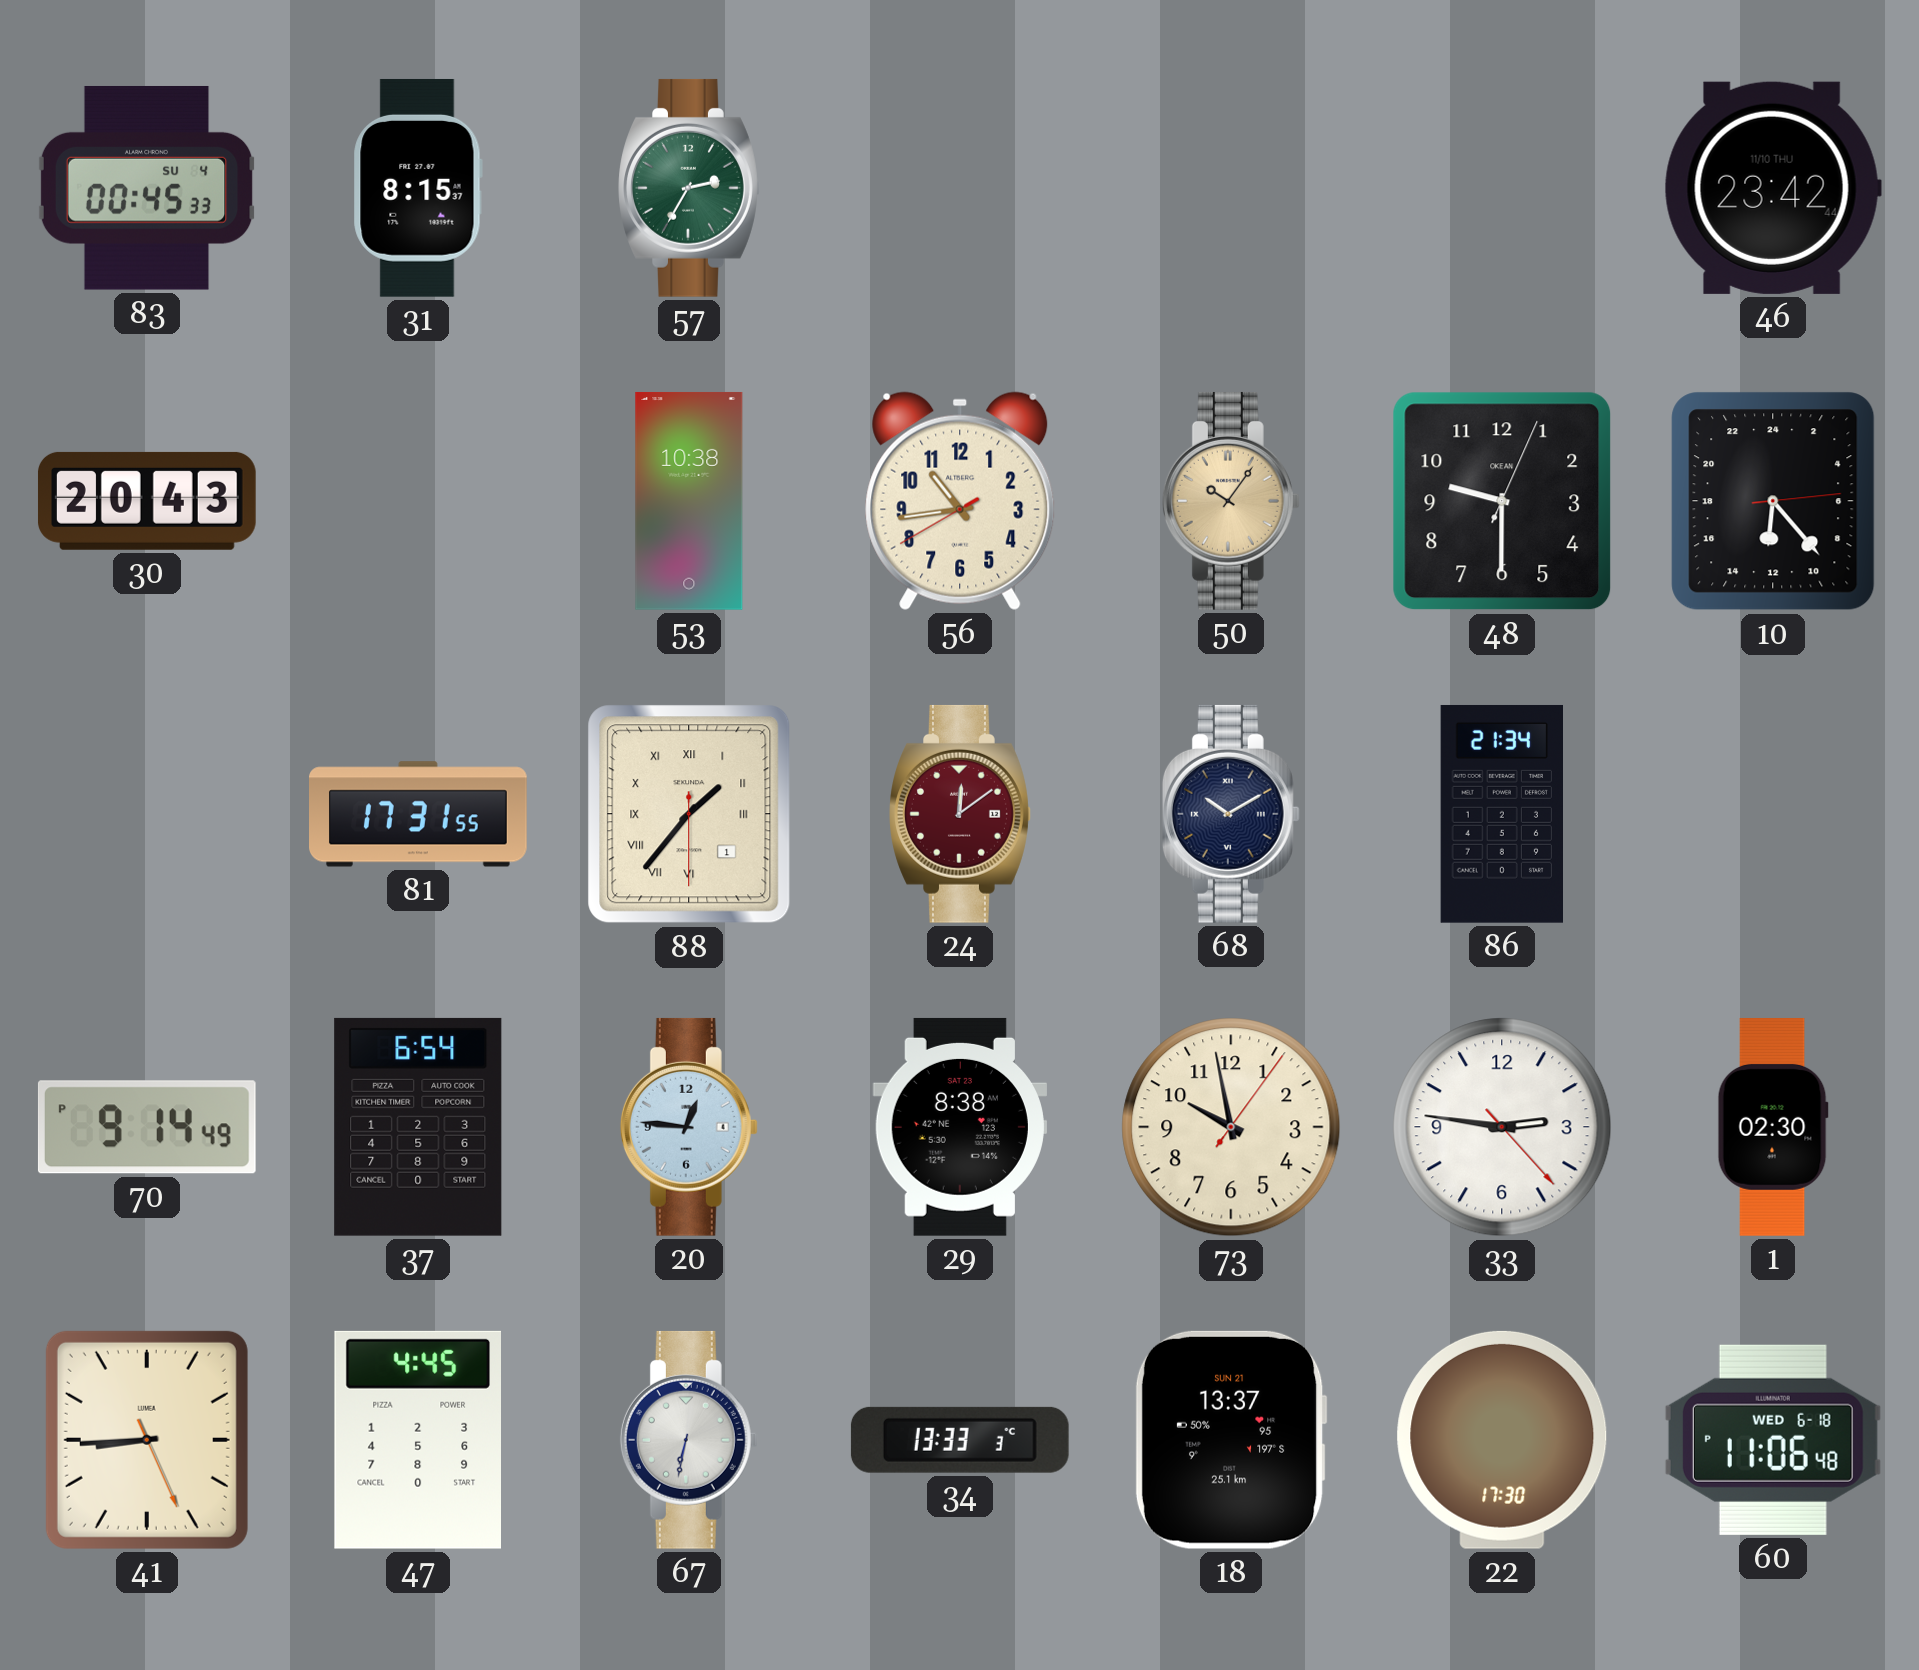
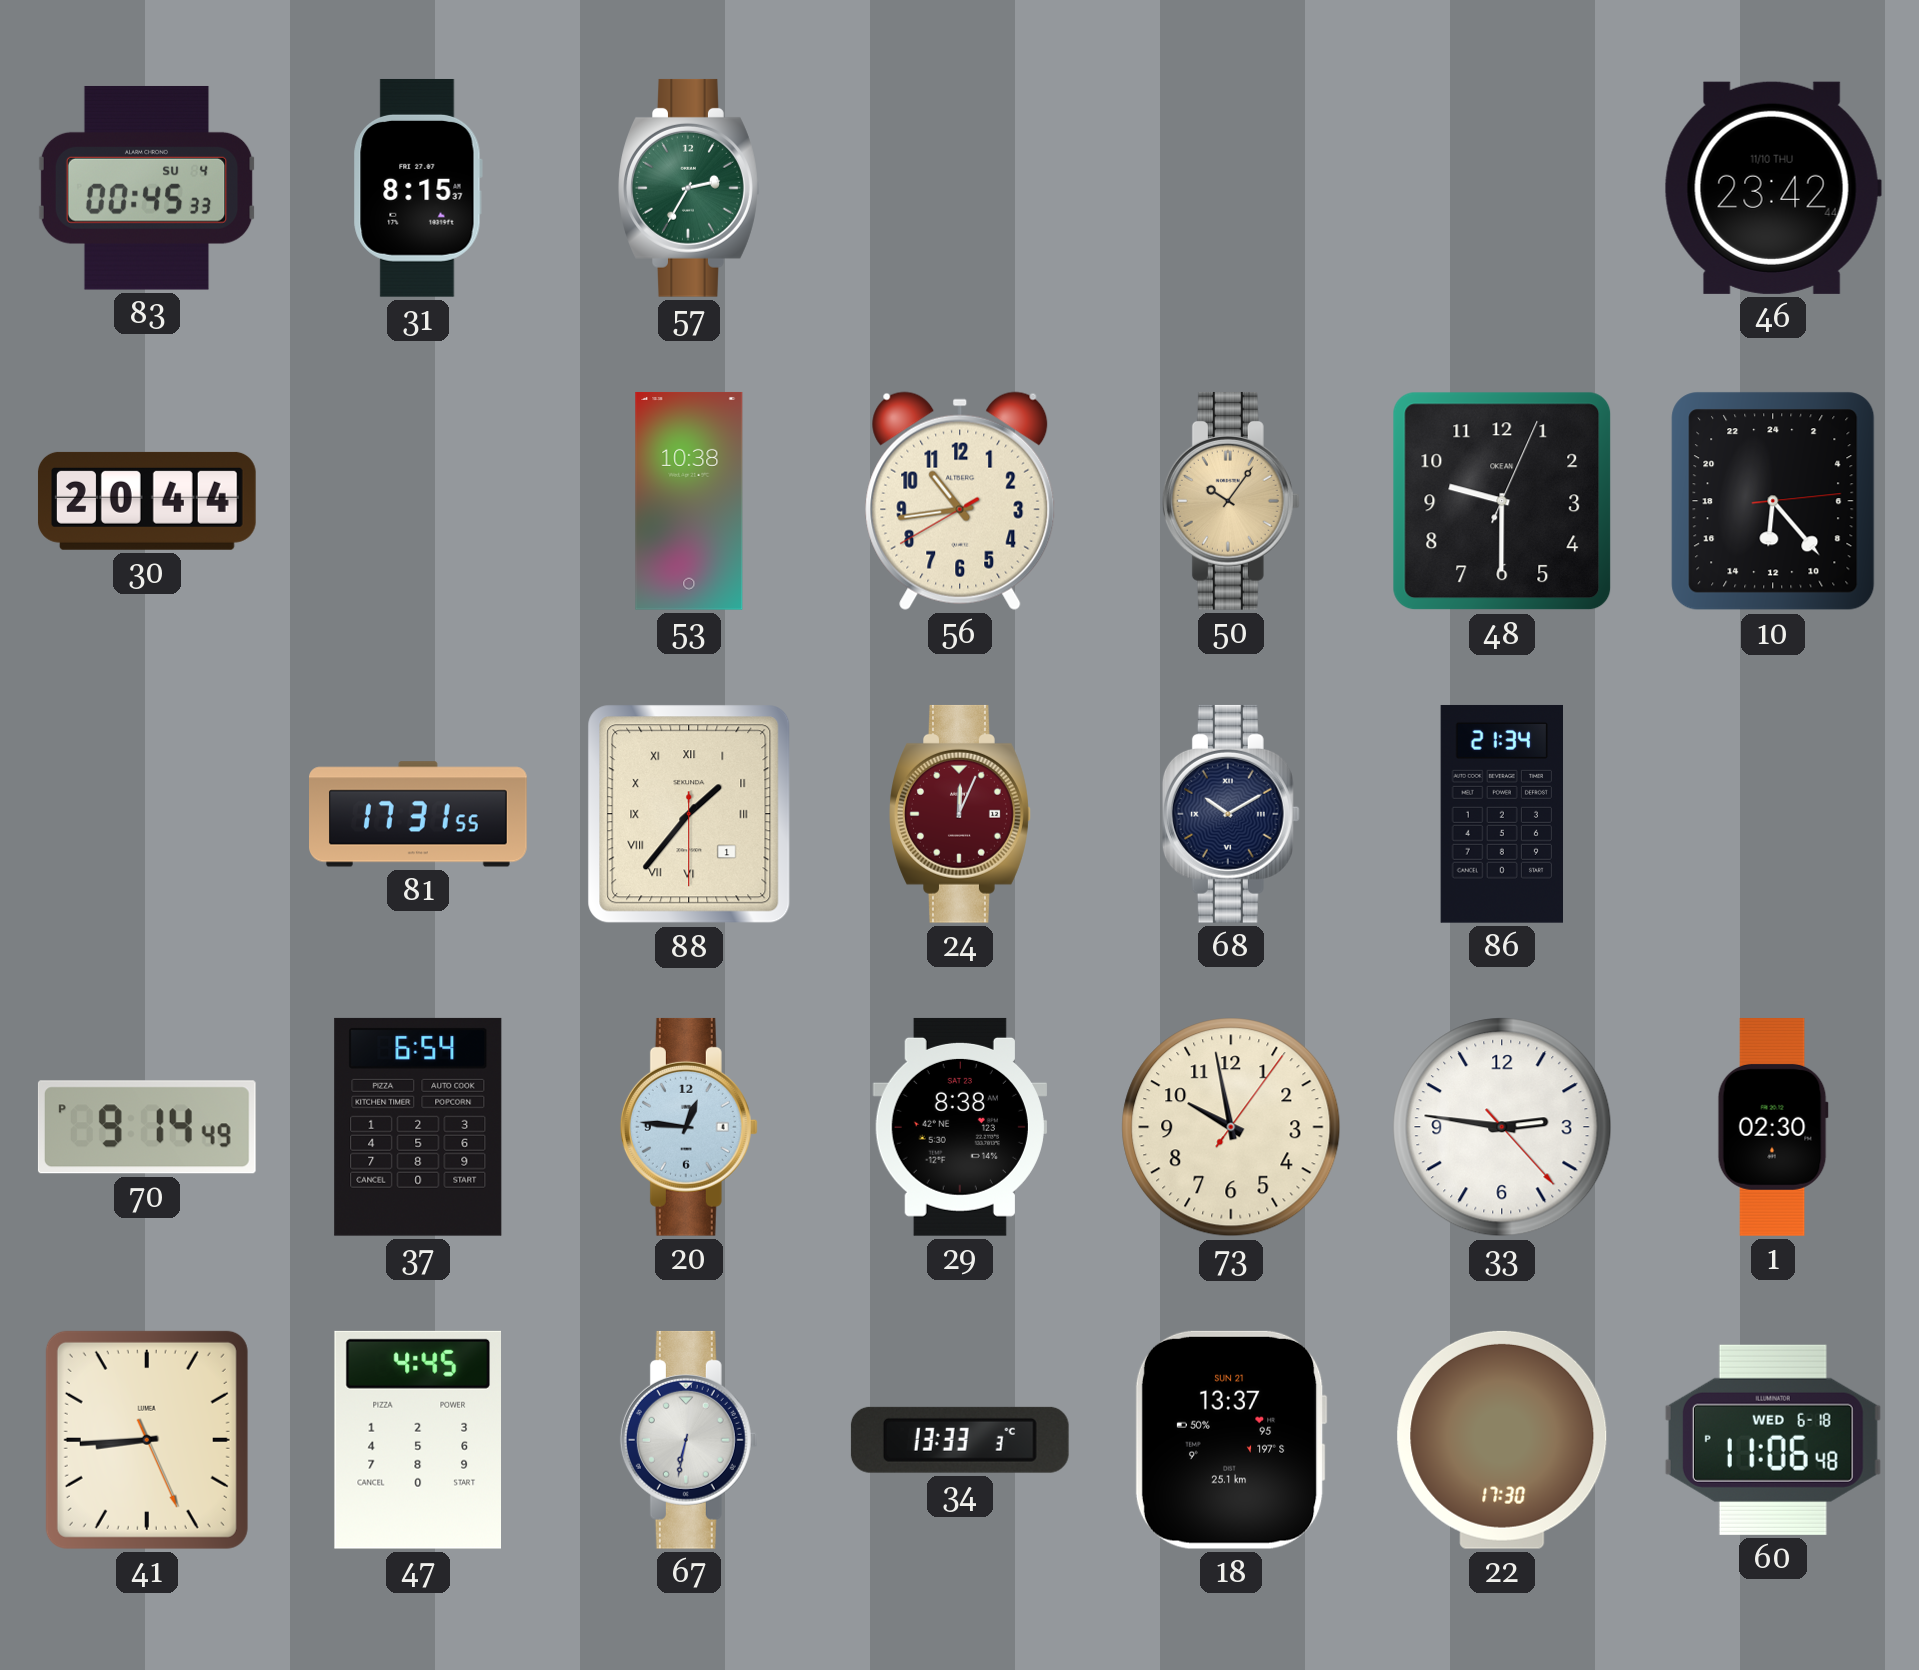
30: 20:43 -> 20:44 (147, 501)
24: 12:09 -> 12:04 (960, 814)
